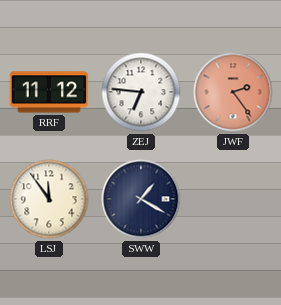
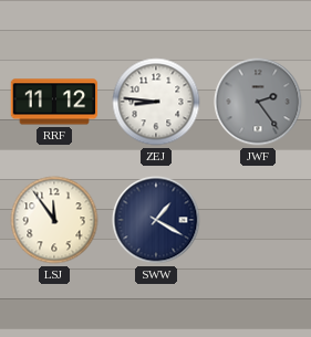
ZEJ: 6:46 -> 8:46 (156, 102)
JWF dial: salmon -> grey (258, 102)
